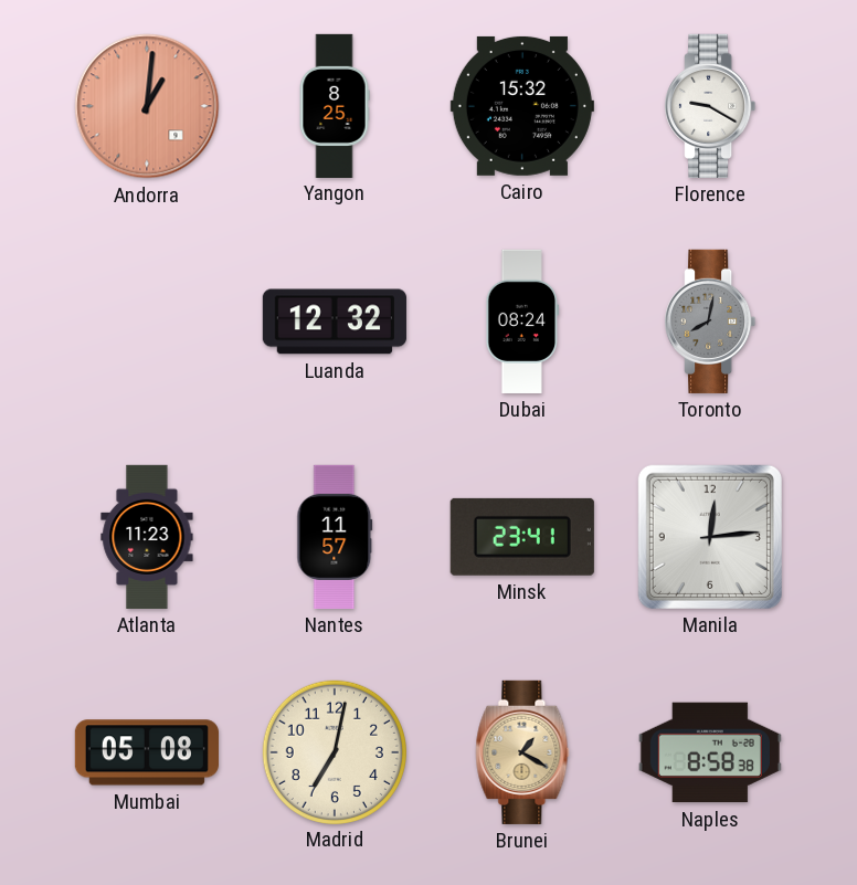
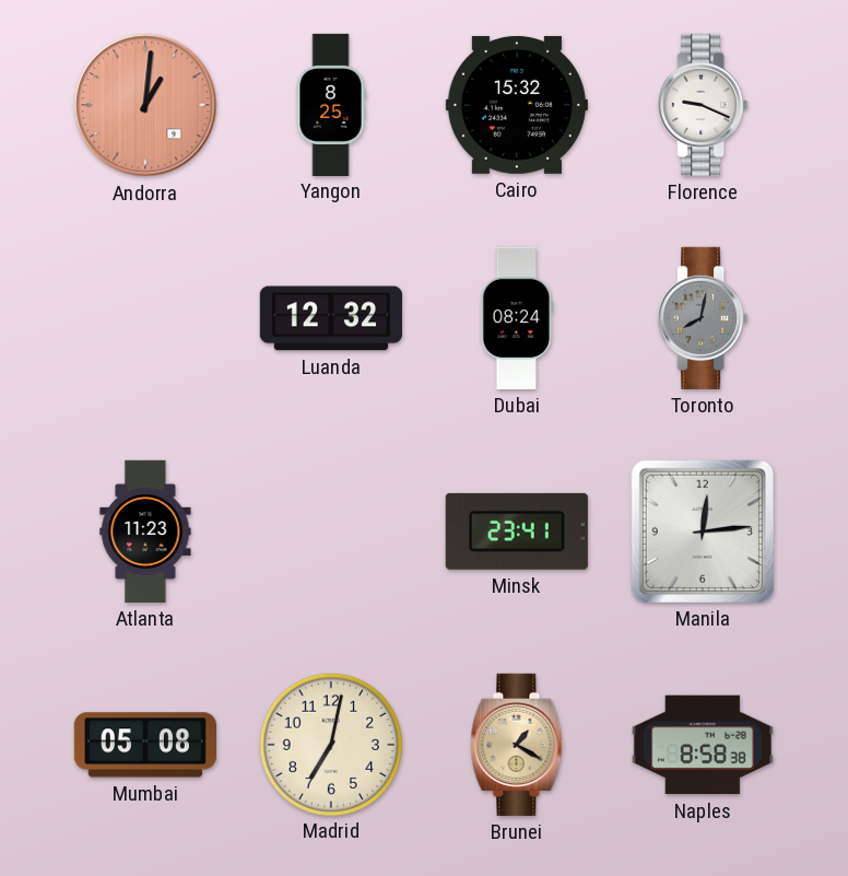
Florence: 9:20 -> 9:19 (703, 105)
Nantes: 11:57 -> none (335, 537)
